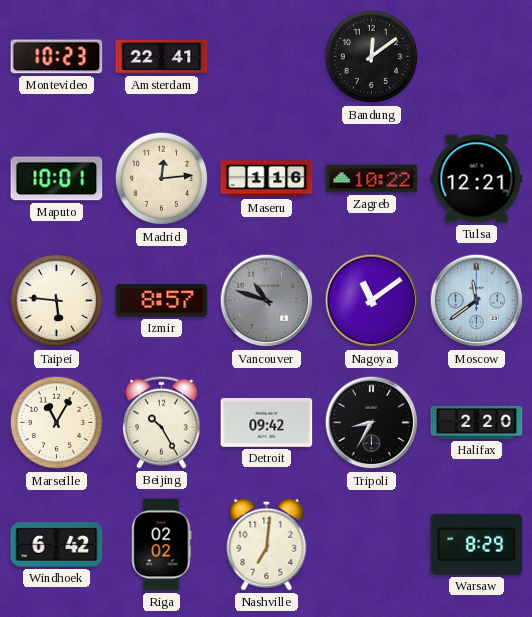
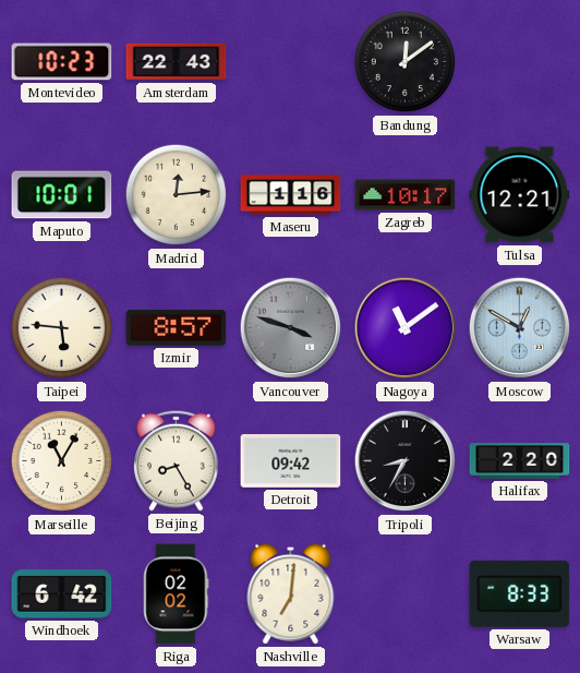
Amsterdam: 22:41 -> 22:43 (177, 62)
Zagreb: 10:22 -> 10:17 (406, 195)
Vancouver: 10:48 -> 3:48 (291, 328)
Moscow: 11:39 -> 12:50 (520, 328)
Beijing: 10:25 -> 8:25 (177, 460)
Warsaw: 8:29 -> 8:33 (520, 593)
